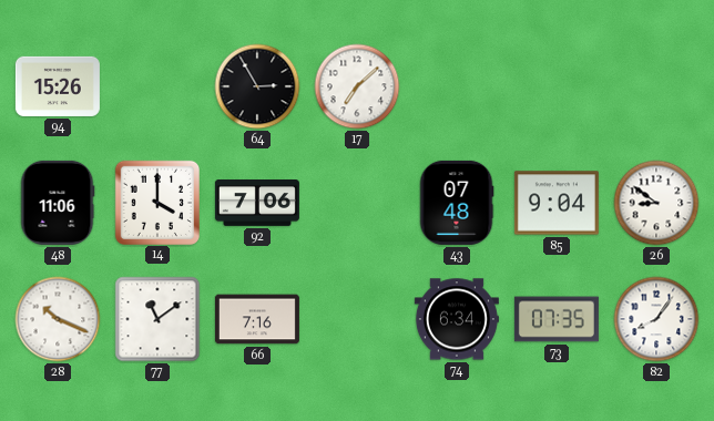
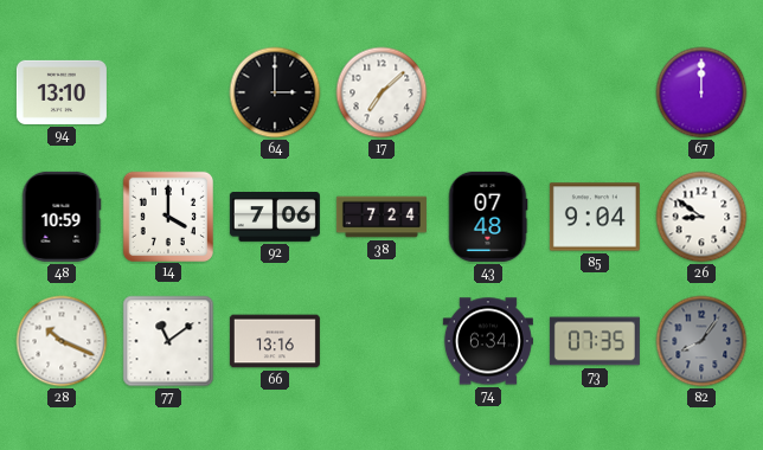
94: 15:26 -> 13:10 (62, 92)
64: 2:55 -> 3:00 (275, 92)
67: none -> 12:00 (701, 92)
48: 11:06 -> 10:59 (62, 217)
38: none -> 7:24 (381, 217)
66: 7:16 -> 13:16 (275, 341)
82 dial: white -> grey (701, 341)
